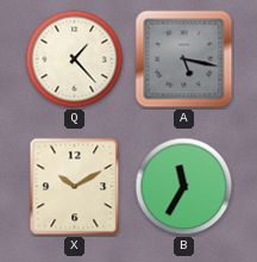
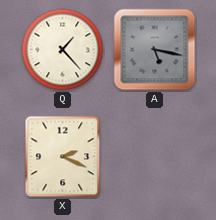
X: 10:10 -> 2:19 (63, 157)
B: 11:35 -> none (184, 187)
